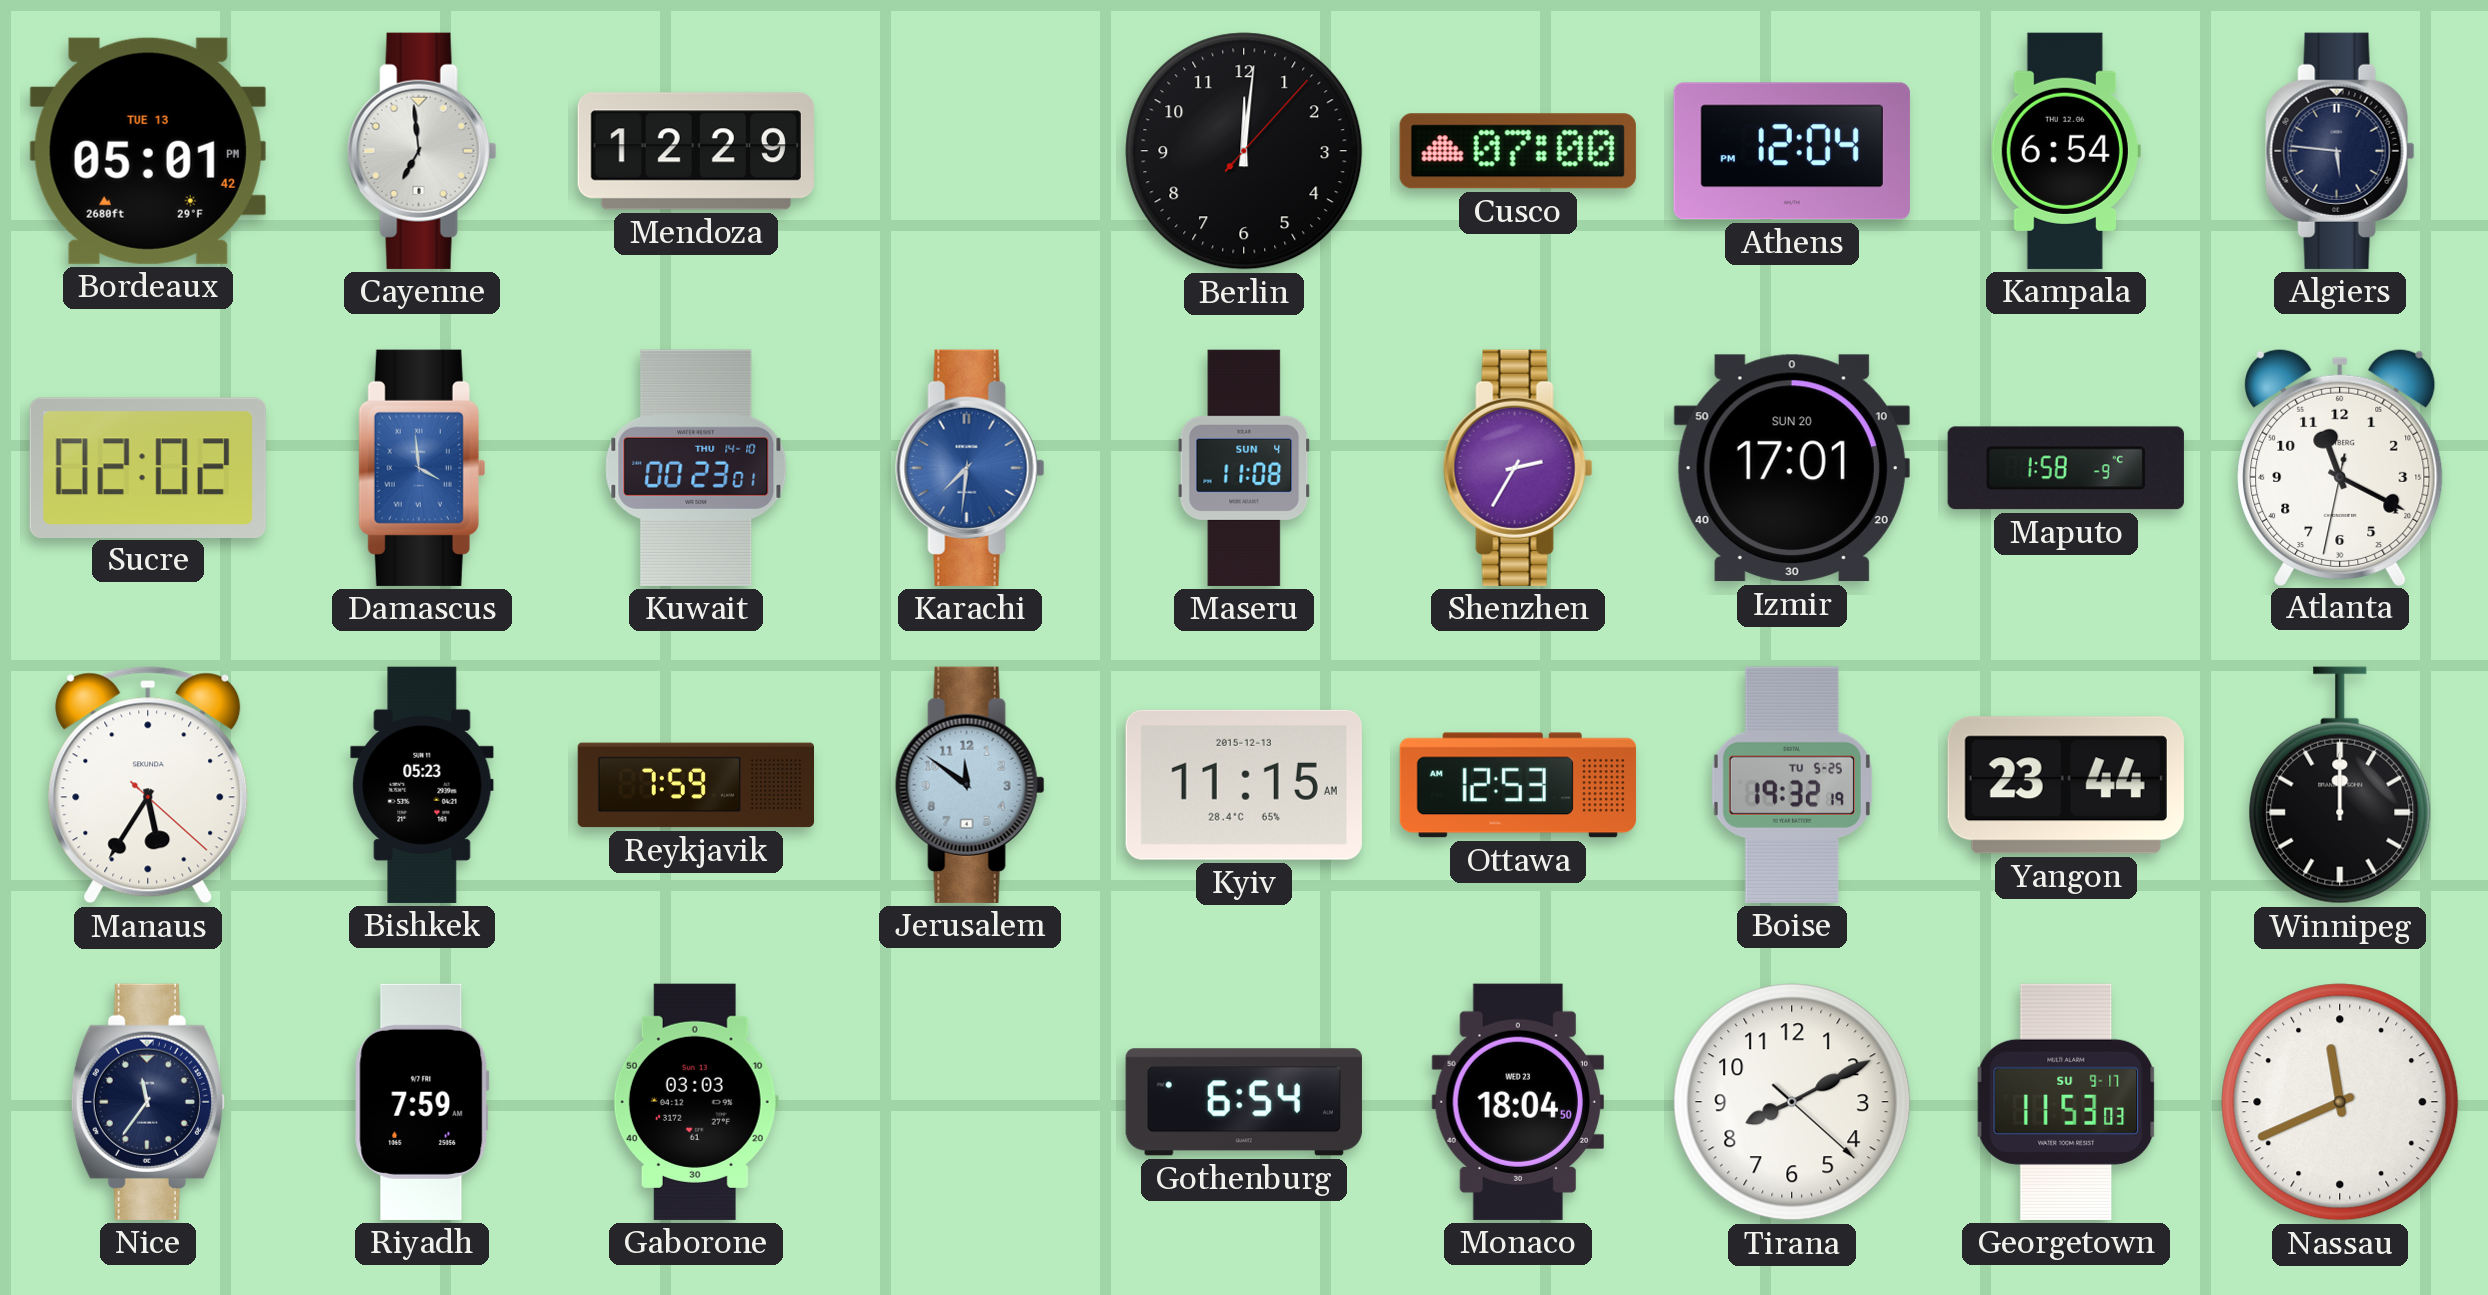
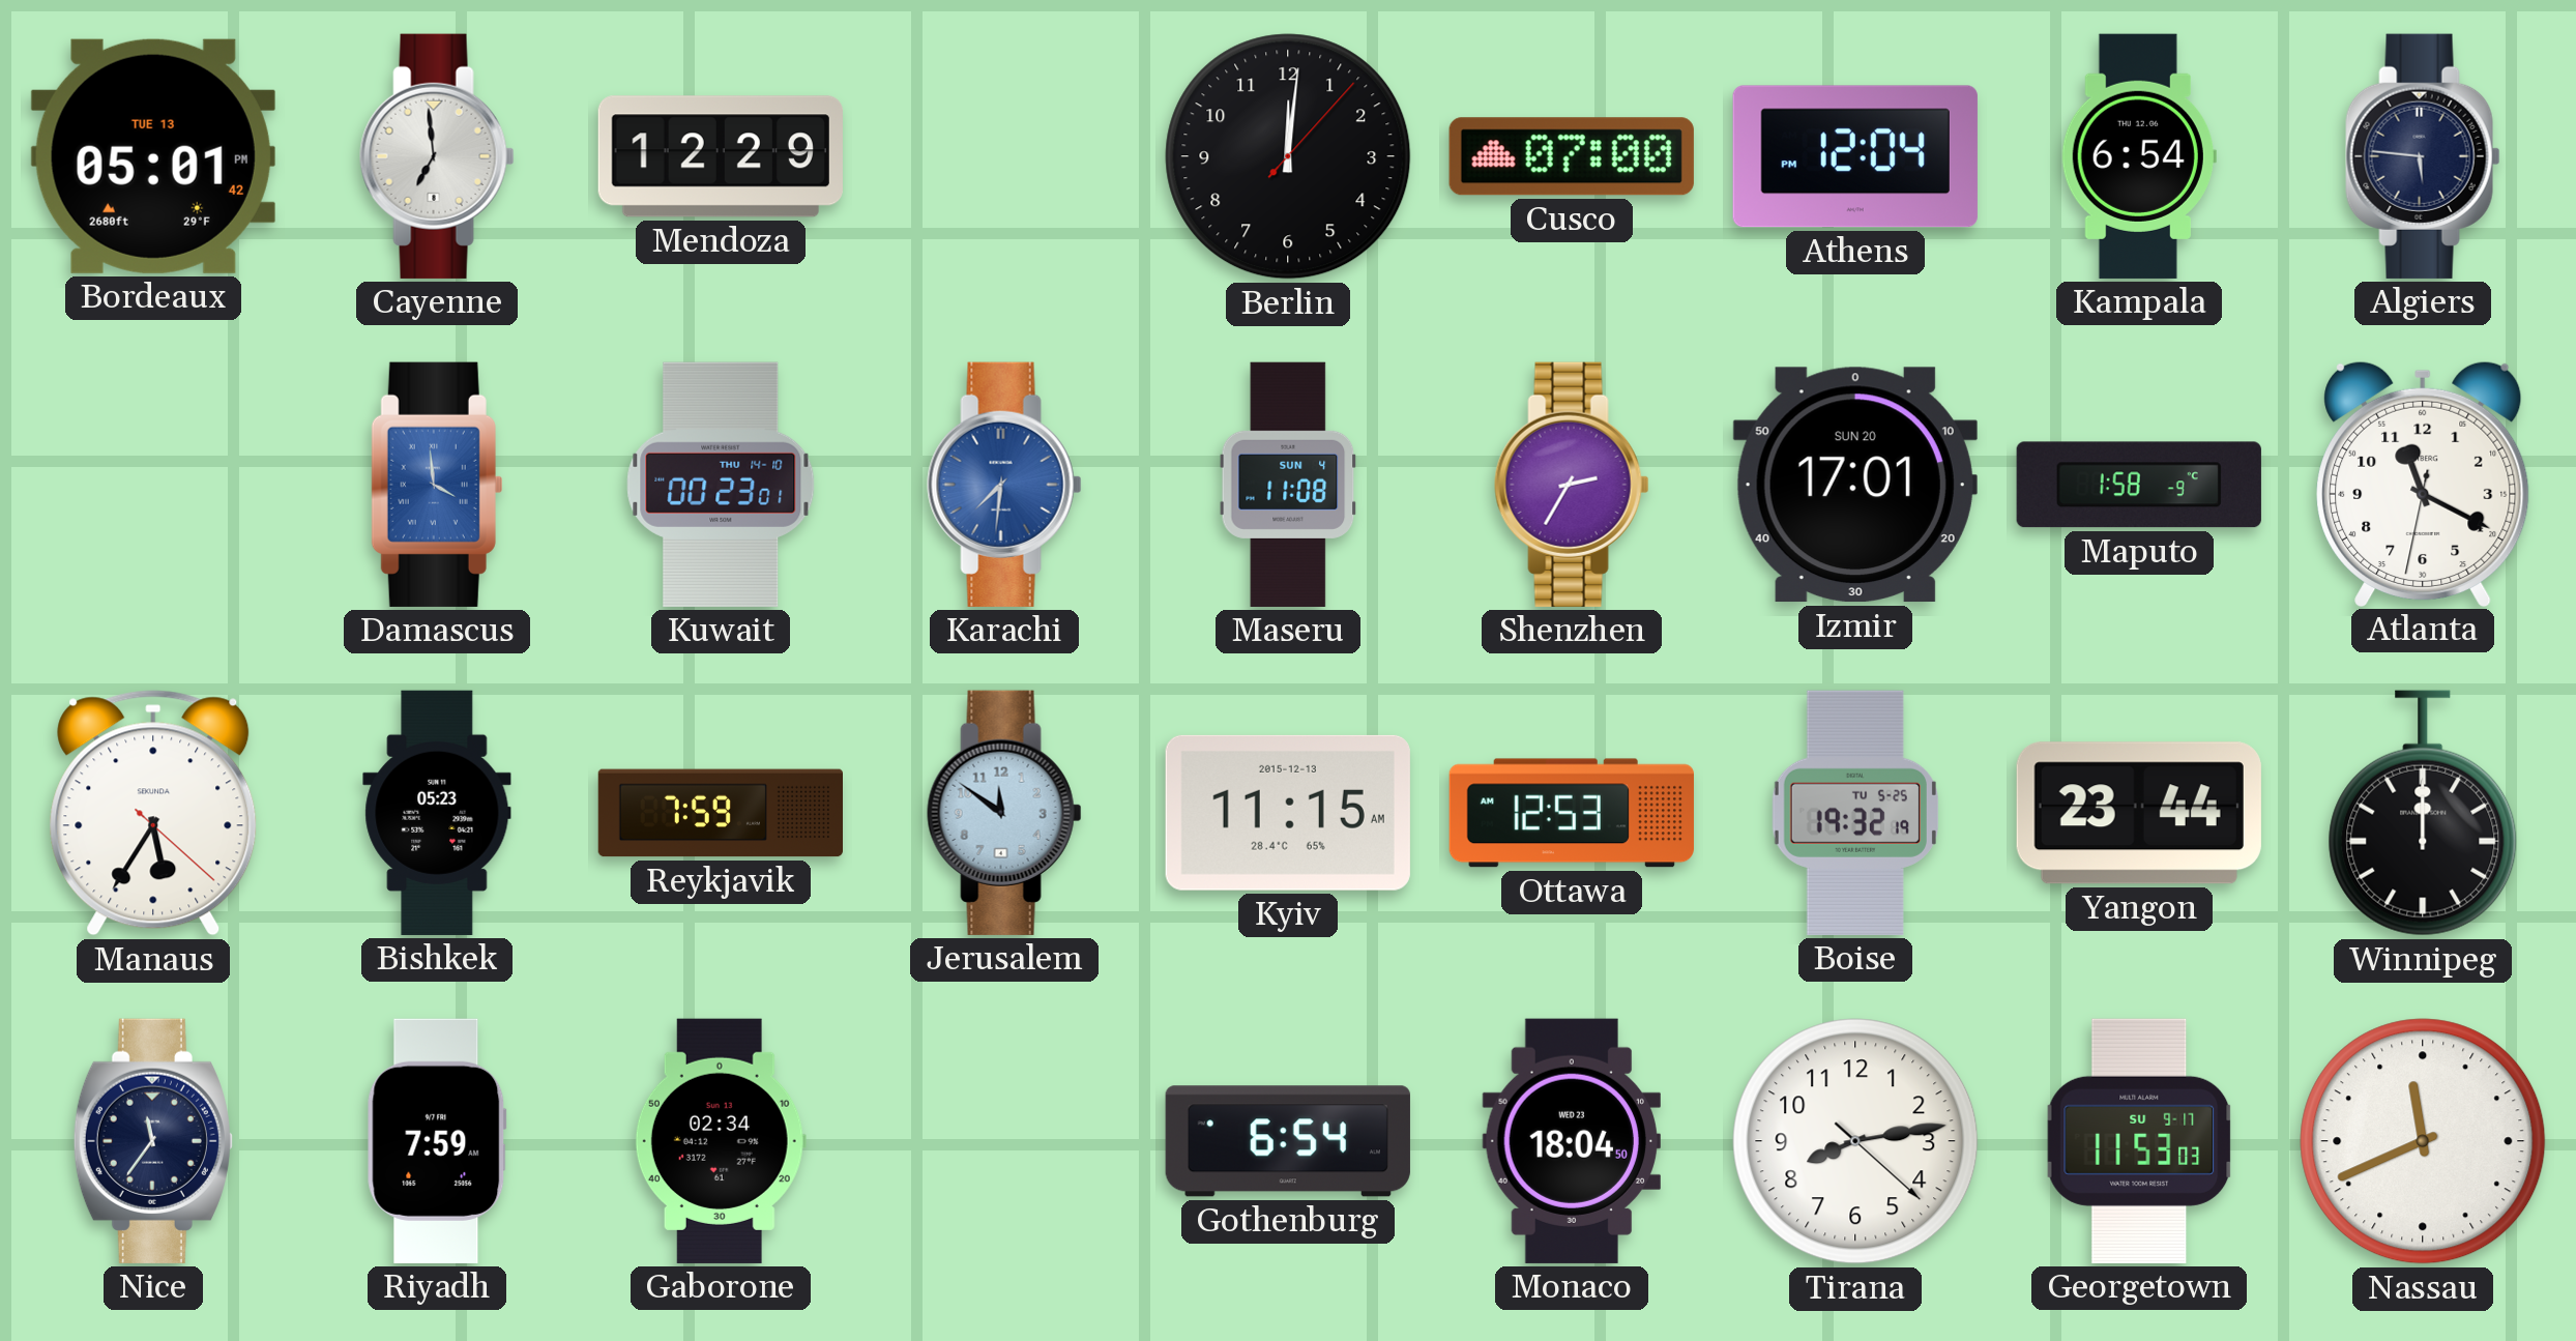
Sucre: 02:02 -> none (148, 467)
Gaborone: 03:03 -> 02:34 (721, 1141)
Tirana: 8:10 -> 8:13 (1855, 1141)
